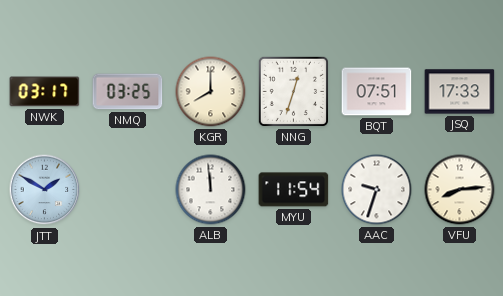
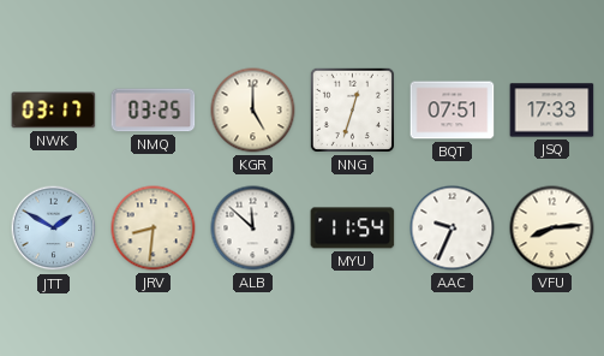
KGR: 8:00 -> 5:00 (253, 111)
JRV: none -> 8:31 (154, 229)
ALB: 11:59 -> 11:52 (253, 229)
AAC: 9:33 -> 9:34 (453, 229)
